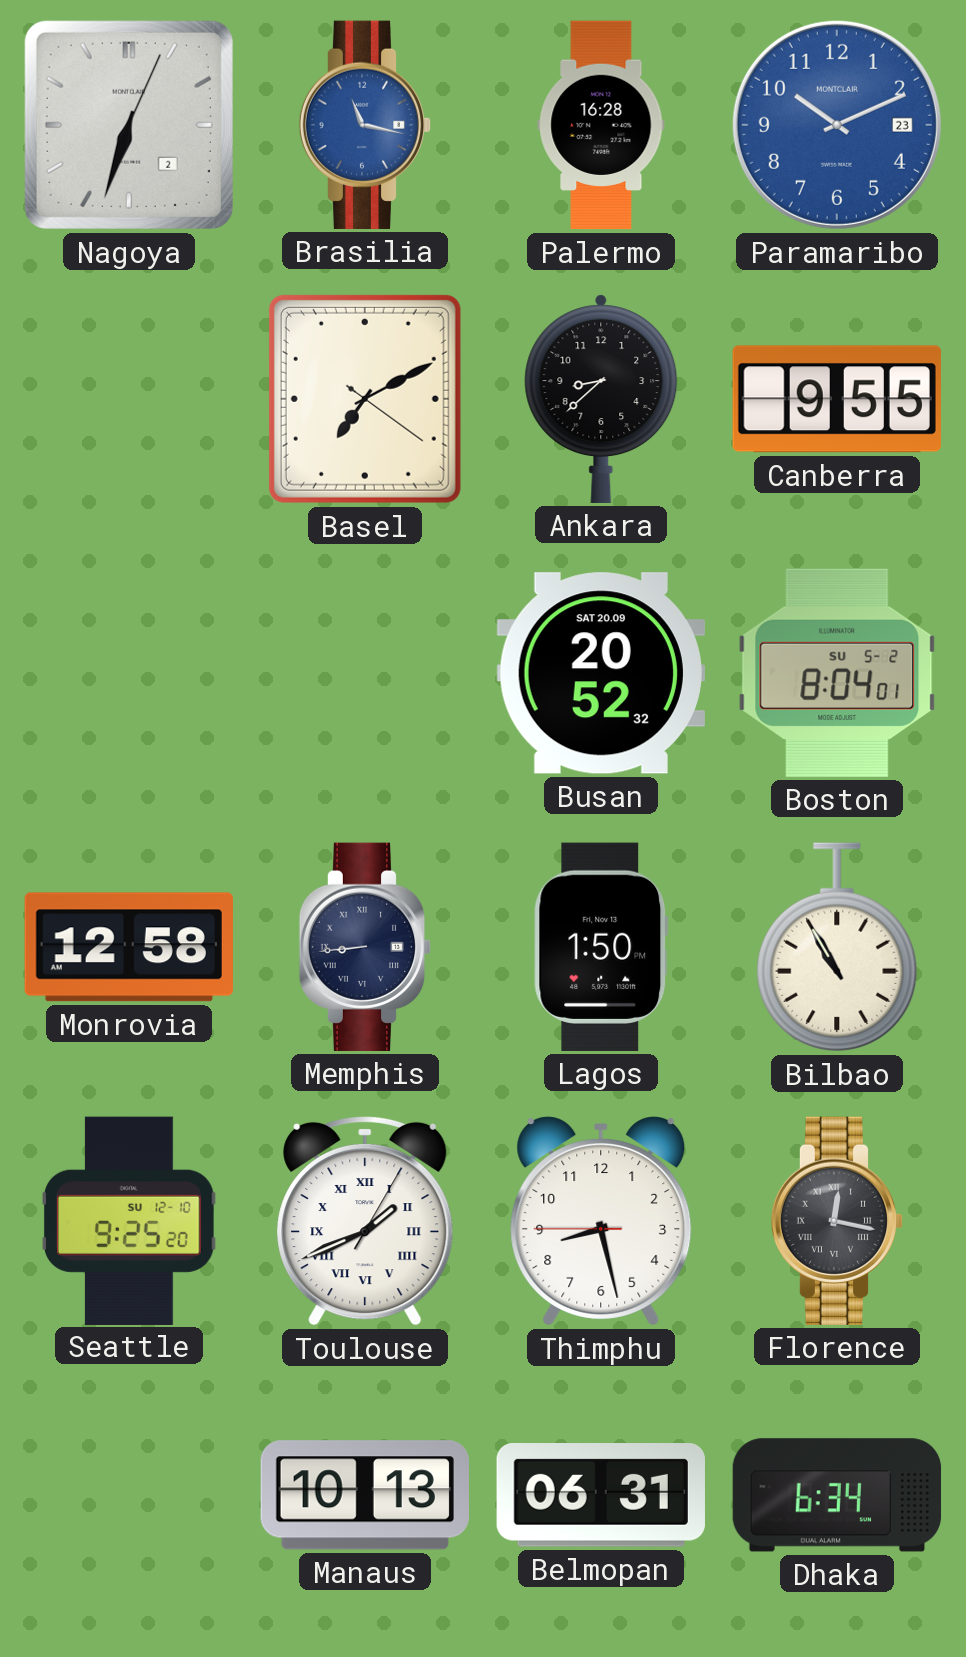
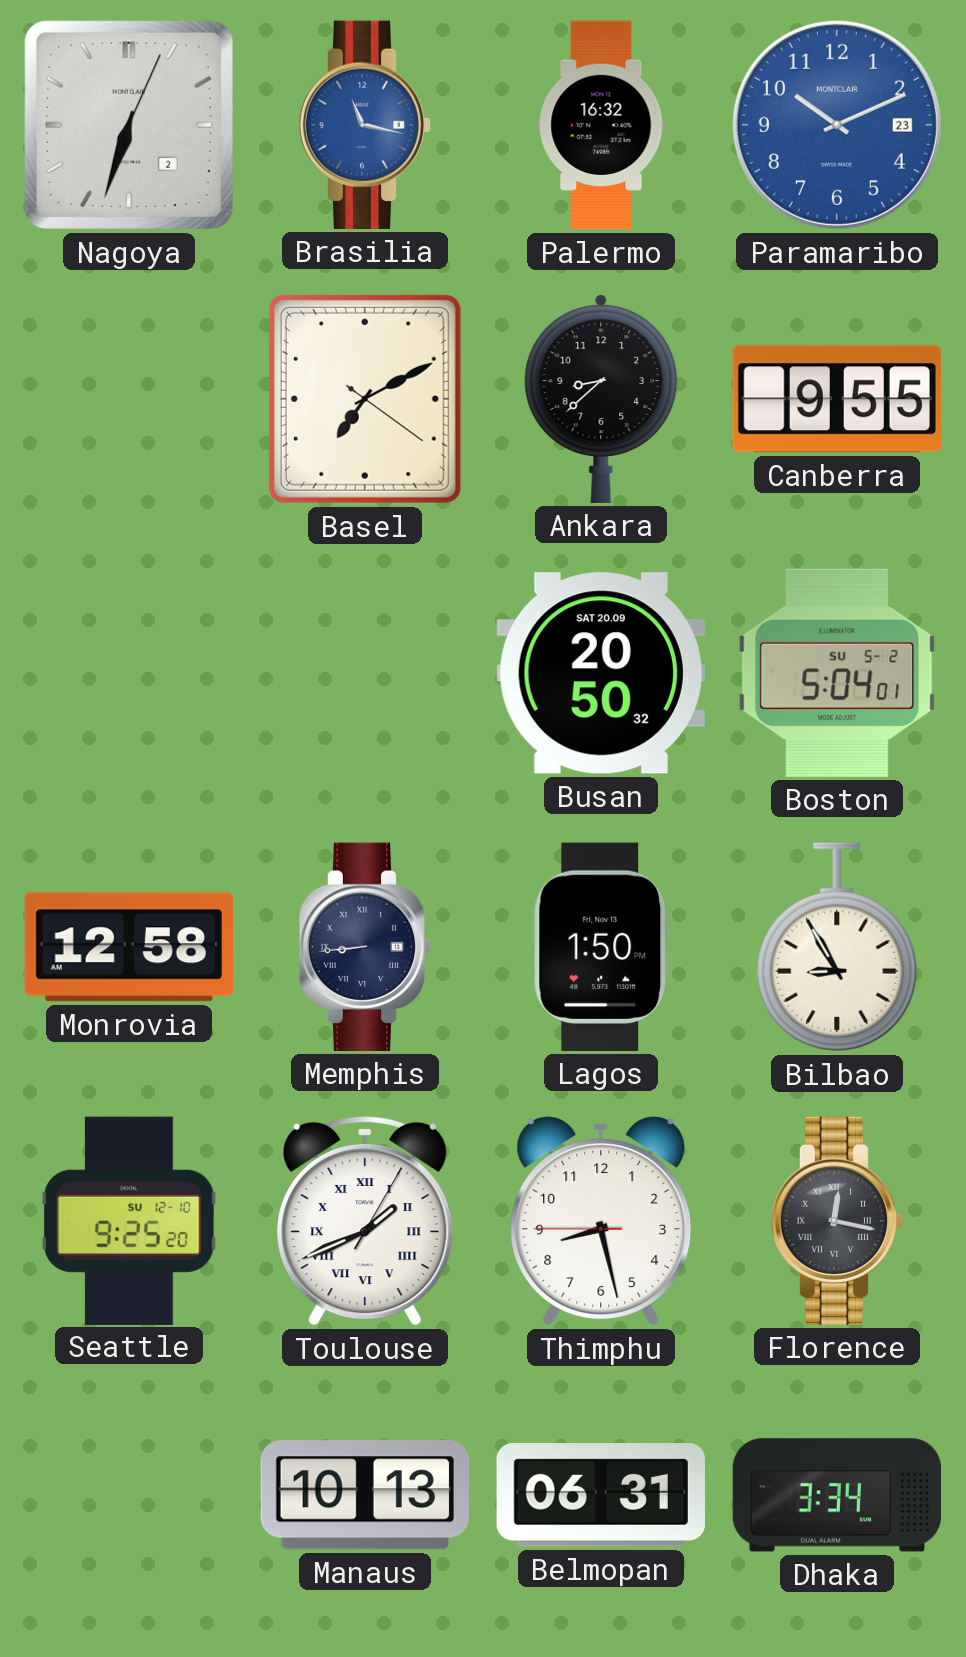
Palermo: 16:28 -> 16:32 (601, 125)
Busan: 20:52 -> 20:50 (601, 673)
Boston: 8:04 -> 5:04 (837, 673)
Bilbao: 10:55 -> 8:55 (837, 947)
Dhaka: 6:34 -> 3:34 (837, 1495)
